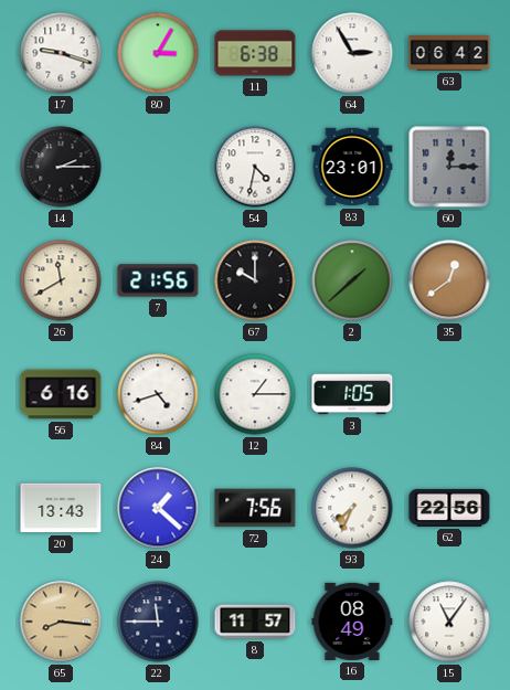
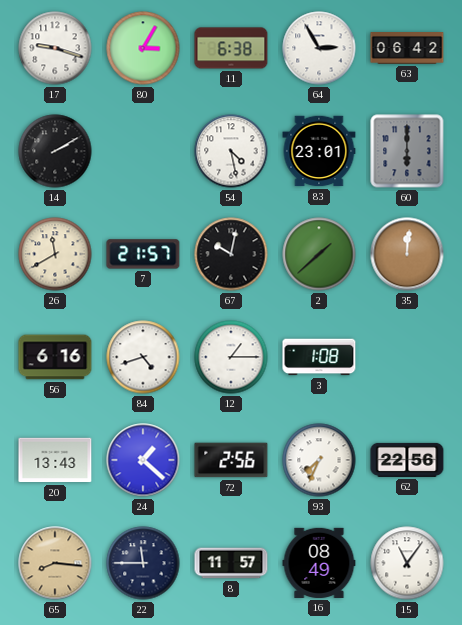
14: 2:15 -> 2:10 (55, 151)
54: 4:32 -> 4:28 (231, 151)
60: 12:15 -> 6:00 (407, 151)
7: 21:56 -> 21:57 (143, 254)
67: 10:00 -> 10:02 (231, 254)
35: 12:39 -> 12:01 (407, 254)
3: 1:05 -> 1:08 (319, 357)
72: 7:56 -> 2:56 (231, 460)
